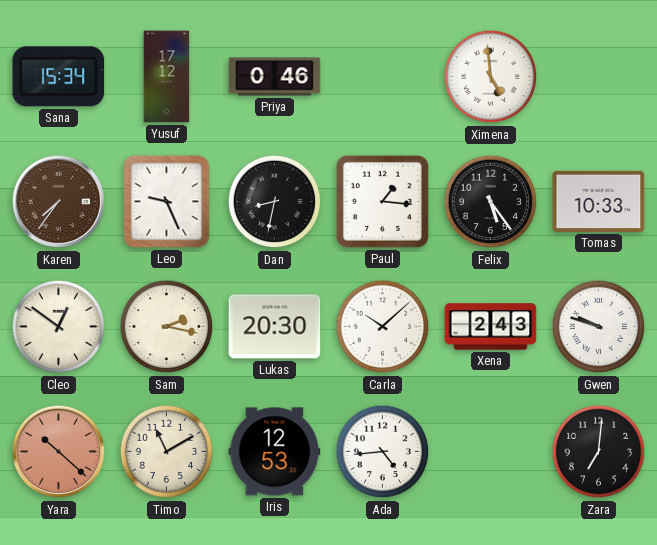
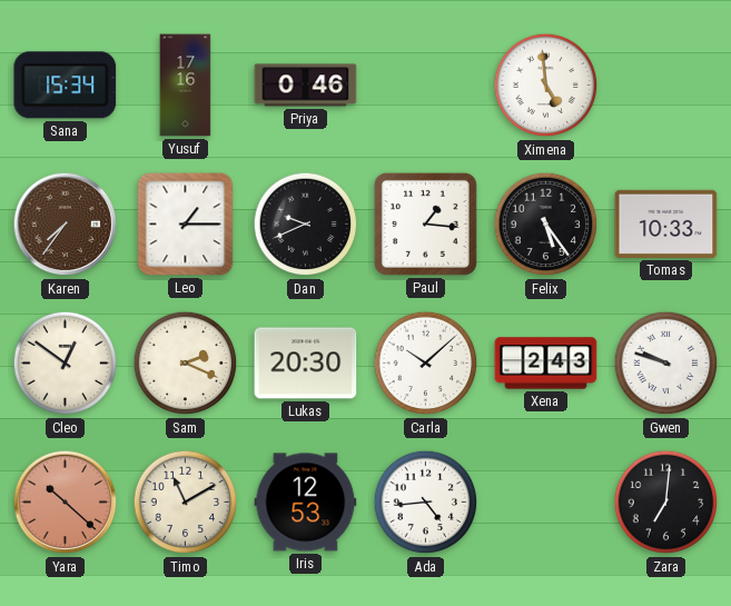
Yusuf: 17:12 -> 17:16 (186, 86)
Leo: 9:26 -> 1:15 (186, 225)
Dan: 8:32 -> 9:41 (306, 225)
Sam: 2:17 -> 2:19 (186, 364)
